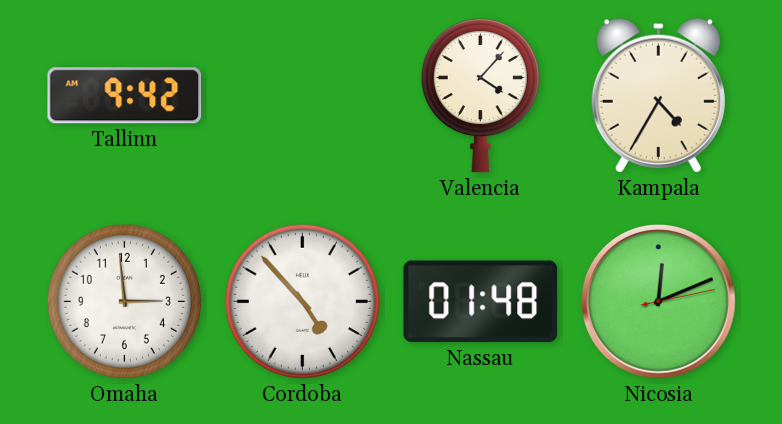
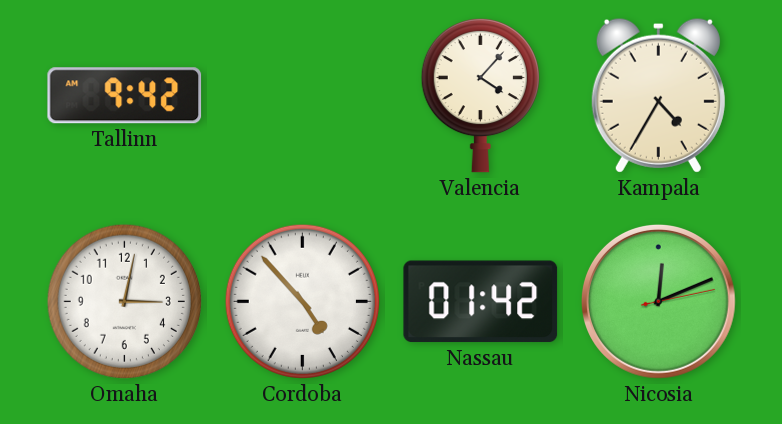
Omaha: 2:59 -> 3:02 (124, 301)
Nassau: 01:48 -> 01:42 (481, 302)
